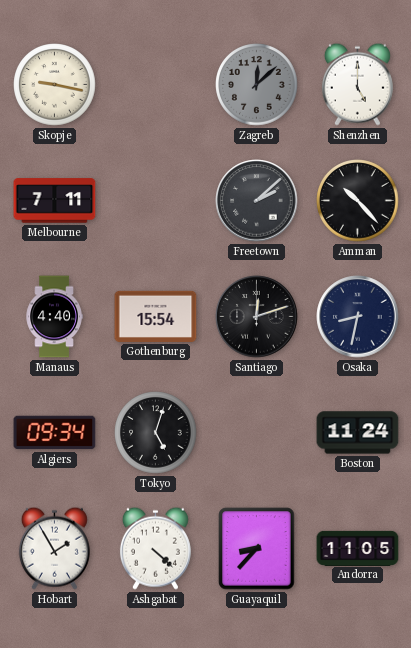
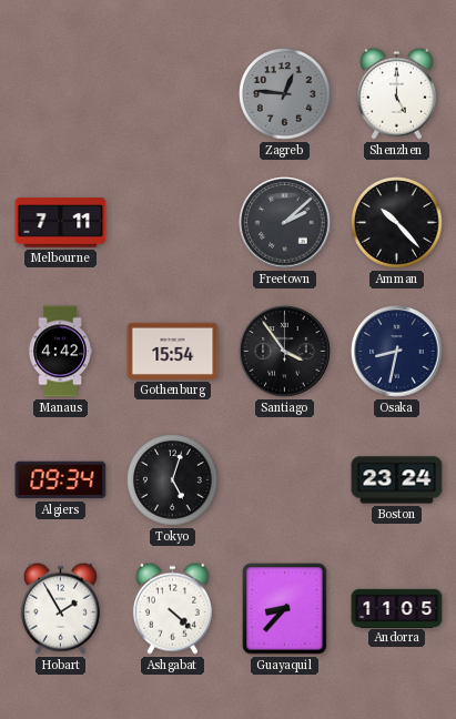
Skopje: 9:17 -> none (55, 85)
Zagreb: 12:08 -> 12:46 (285, 94)
Manaus: 4:40 -> 4:42 (60, 352)
Santiago: 12:12 -> 3:54 (285, 352)
Boston: 11:24 -> 23:24 (397, 480)
